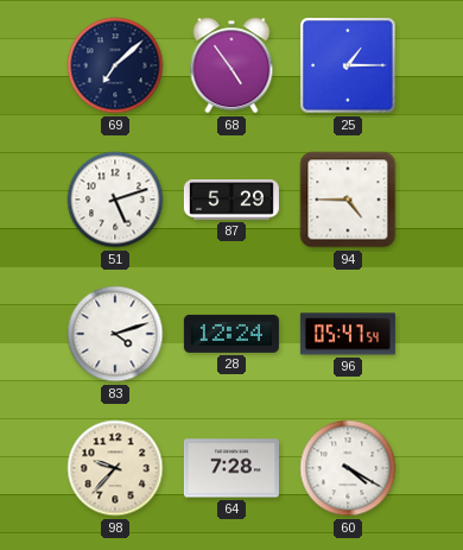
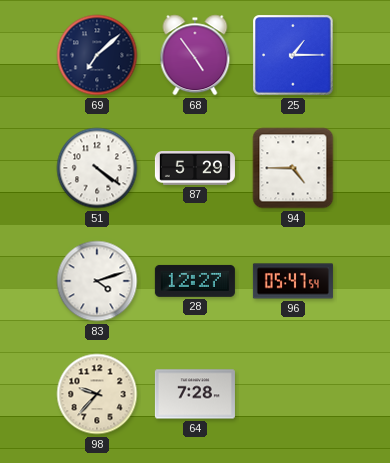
51: 5:12 -> 4:21 (97, 168)
28: 12:24 -> 12:27 (195, 281)
60: 4:20 -> none (348, 468)
